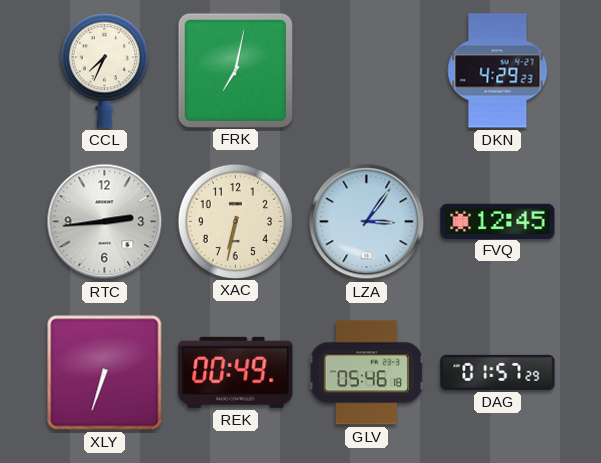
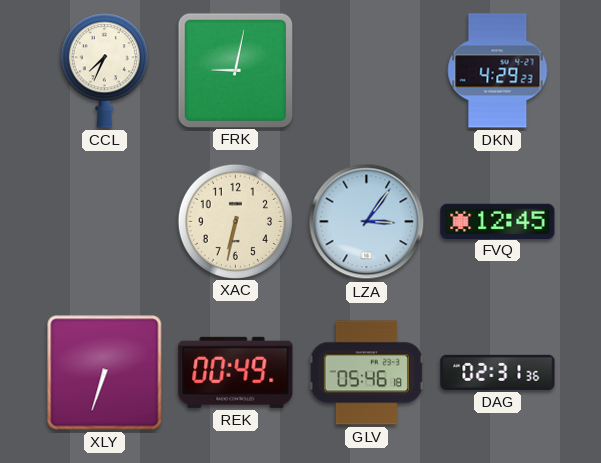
FRK: 7:02 -> 9:02 (235, 70)
RTC: 2:44 -> none (105, 222)
DAG: 01:57 -> 02:31 (498, 372)
